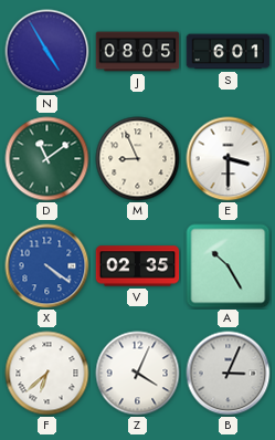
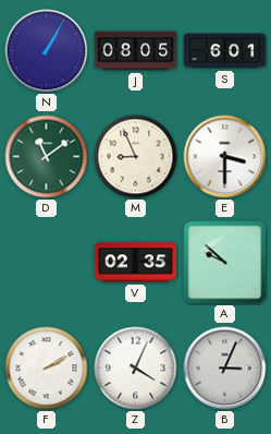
N: 4:55 -> 1:05 (47, 51)
X: 4:21 -> none (47, 266)
A: 10:25 -> 9:52 (225, 263)
F: 6:38 -> 2:10 (47, 369)
